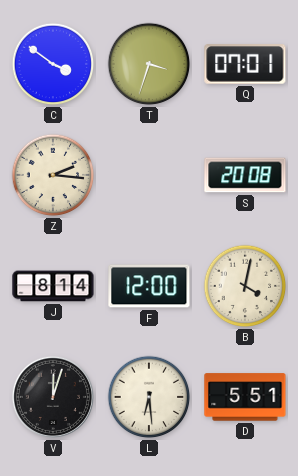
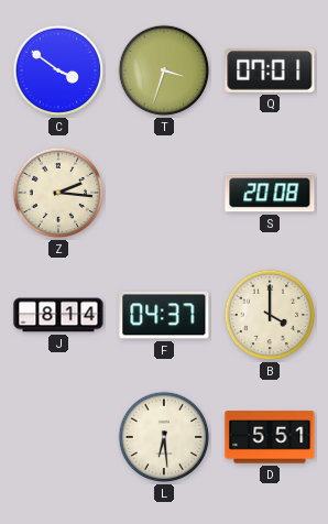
F: 12:00 -> 04:37 (164, 315)
B: 4:02 -> 4:00 (270, 315)
V: 12:03 -> none (53, 397)
